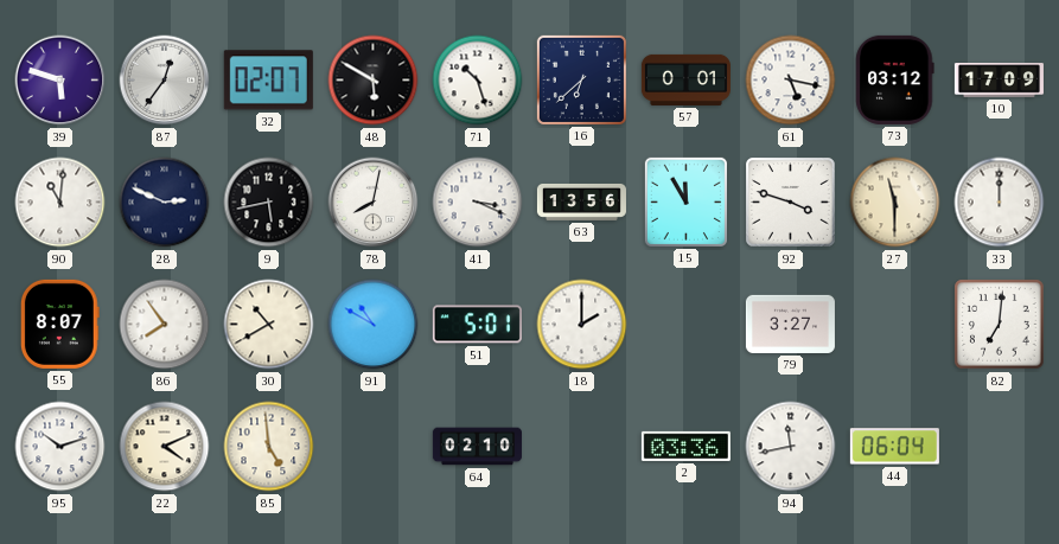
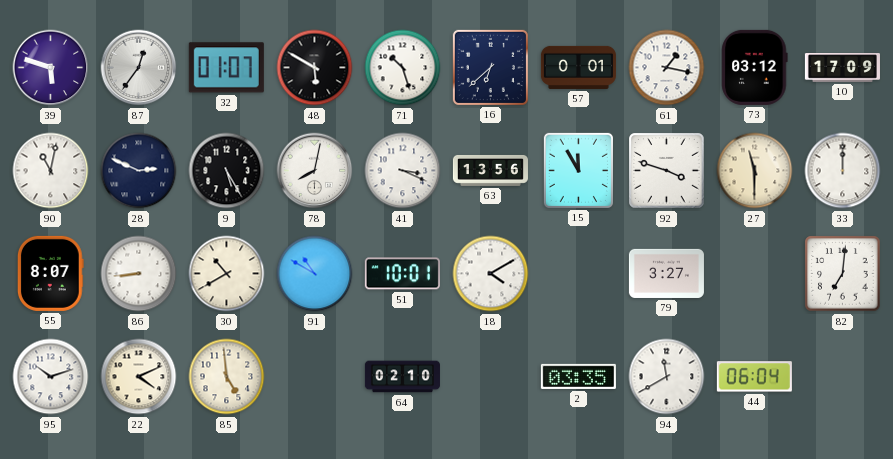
32: 02:07 -> 01:07 (226, 68)
61: 5:17 -> 1:17 (667, 68)
90: 11:01 -> 11:02 (51, 171)
9: 5:43 -> 5:25 (227, 171)
86: 7:54 -> 8:44 (139, 274)
51: 5:01 -> 10:01 (402, 274)
18: 2:00 -> 4:10 (491, 274)
2: 03:36 -> 03:35 (578, 376)
94: 11:43 -> 11:40 (667, 377)
